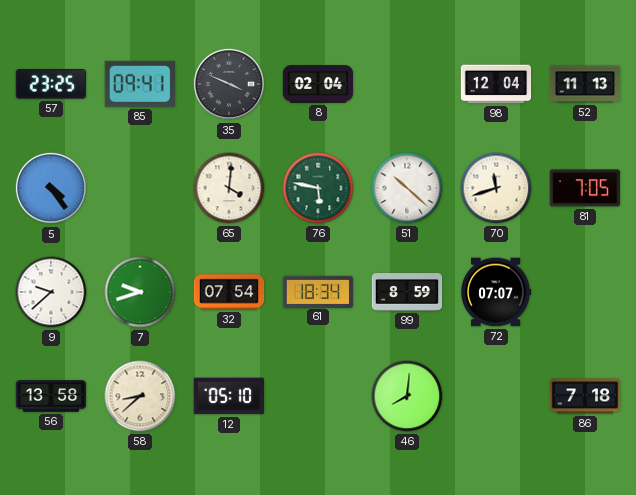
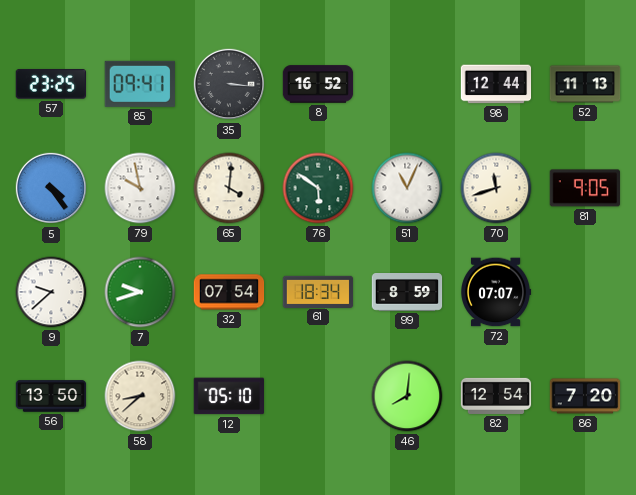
35: 3:49 -> 3:16 (229, 84)
8: 02:04 -> 16:52 (318, 84)
98: 12:04 -> 12:44 (496, 84)
79: none -> 9:58 (140, 188)
76: 5:47 -> 5:51 (318, 188)
51: 10:22 -> 11:04 (407, 188)
81: 7:05 -> 9:05 (584, 188)
56: 13:58 -> 13:50 (51, 396)
82: none -> 12:54 (496, 396)
86: 7:18 -> 7:20 (585, 396)
